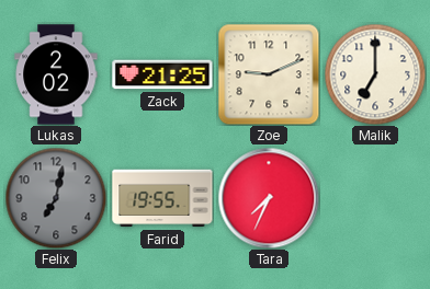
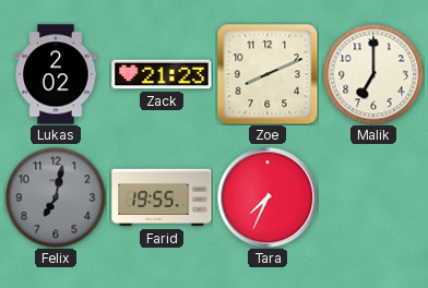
Zack: 21:25 -> 21:23 (162, 74)
Zoe: 9:11 -> 8:11 (267, 74)
